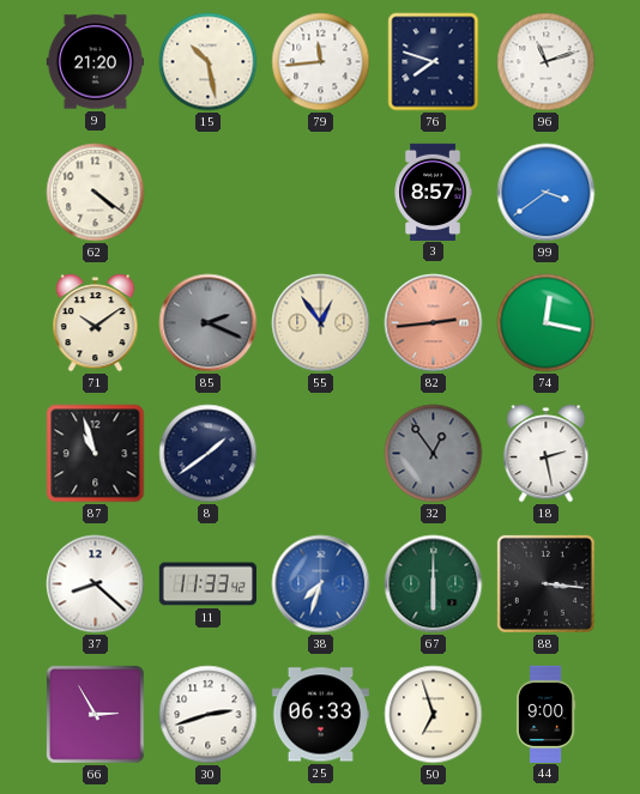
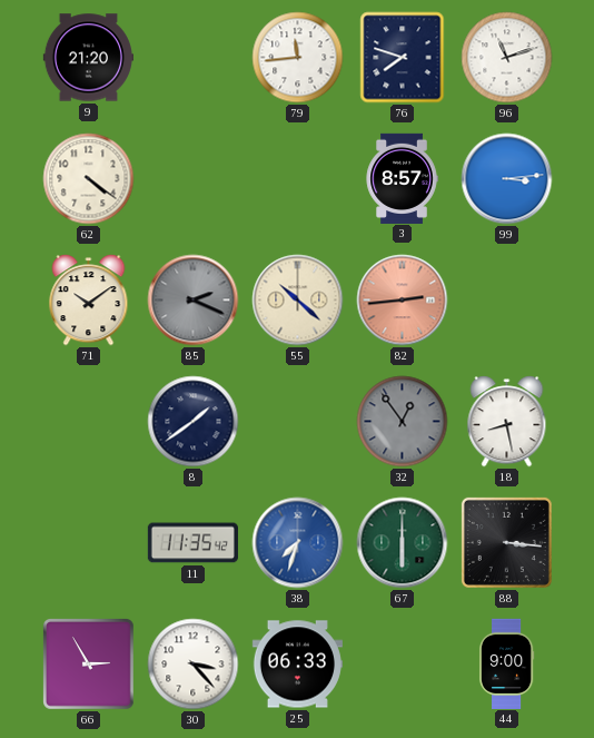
15: 10:28 -> none (209, 62)
99: 3:39 -> 3:14 (507, 179)
55: 12:54 -> 10:22 (298, 301)
74: 12:17 -> none (547, 323)
87: 10:57 -> none (96, 454)
18: 2:28 -> 8:28 (507, 422)
37: 8:22 -> none (96, 584)
11: 11:33 -> 11:35 (192, 543)
30: 2:42 -> 3:23 (194, 665)
50: 6:57 -> none (434, 715)
